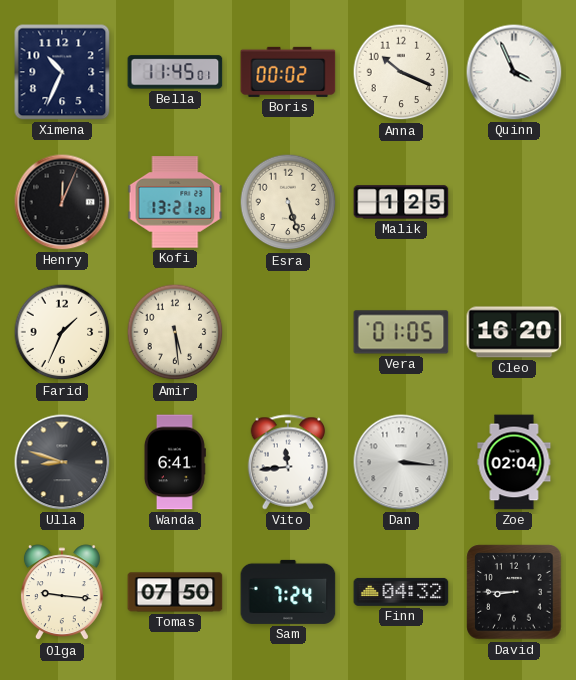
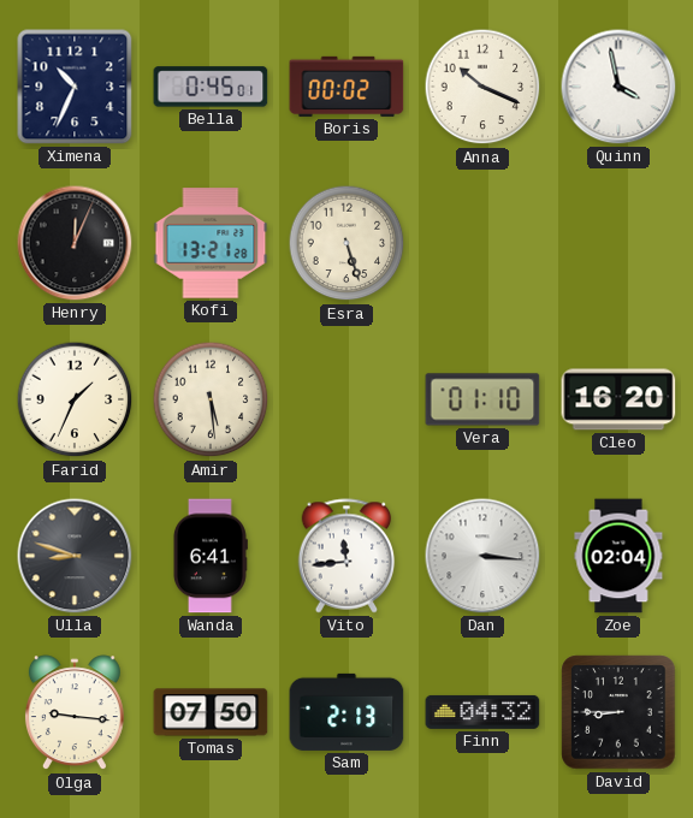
Bella: 11:45 -> 0:45 (211, 87)
Quinn: 3:56 -> 3:58 (618, 87)
Malik: 1:25 -> none (401, 202)
Vera: 01:05 -> 01:10 (482, 399)
Sam: 7:24 -> 2:13 (346, 712)
